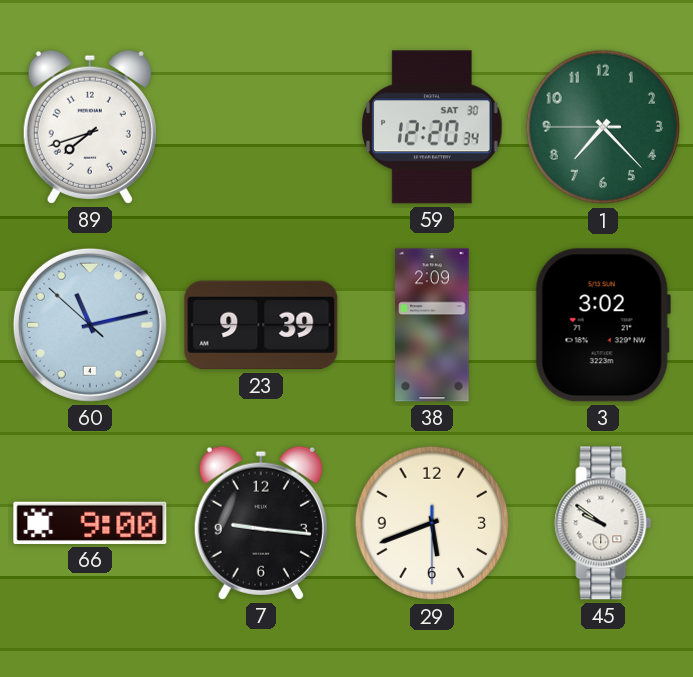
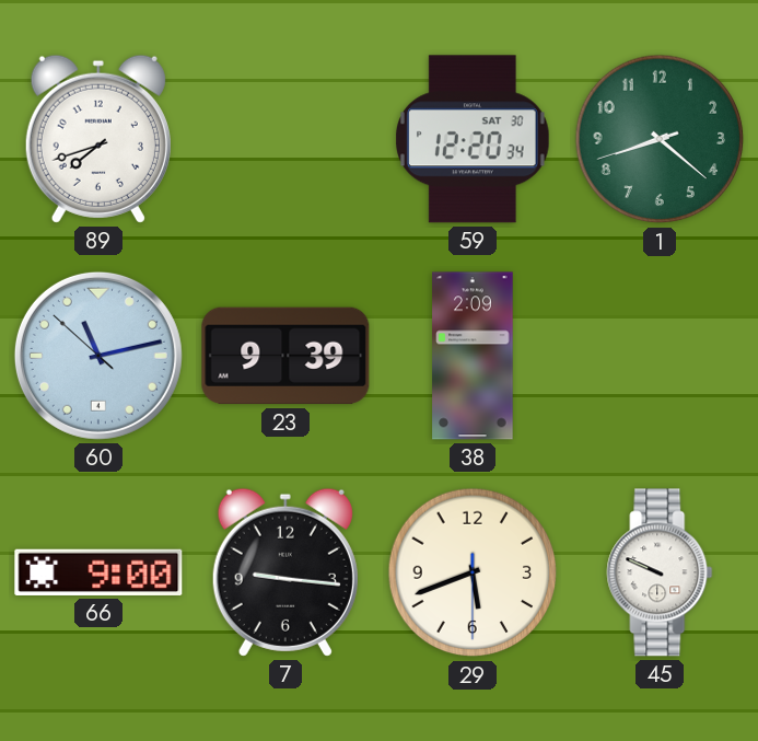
1: 7:22 -> 8:21 (660, 139)
3: 3:02 -> none (603, 325)
45: 9:51 -> 9:49 (660, 572)
